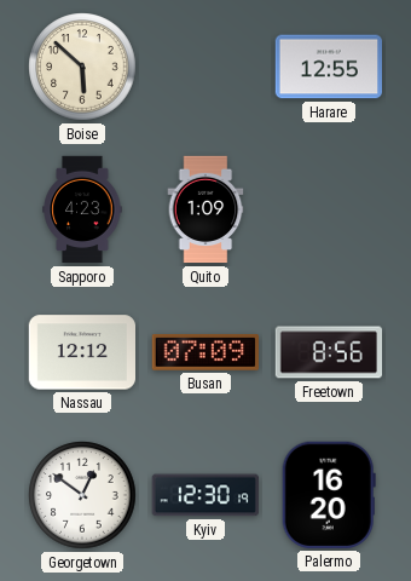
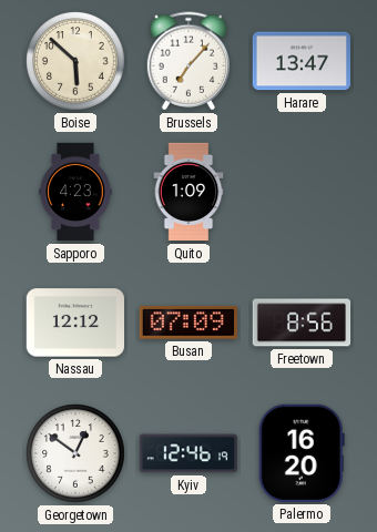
Brussels: none -> 7:07 (187, 61)
Harare: 12:55 -> 13:47 (300, 61)
Kyiv: 12:30 -> 12:46 (187, 453)
